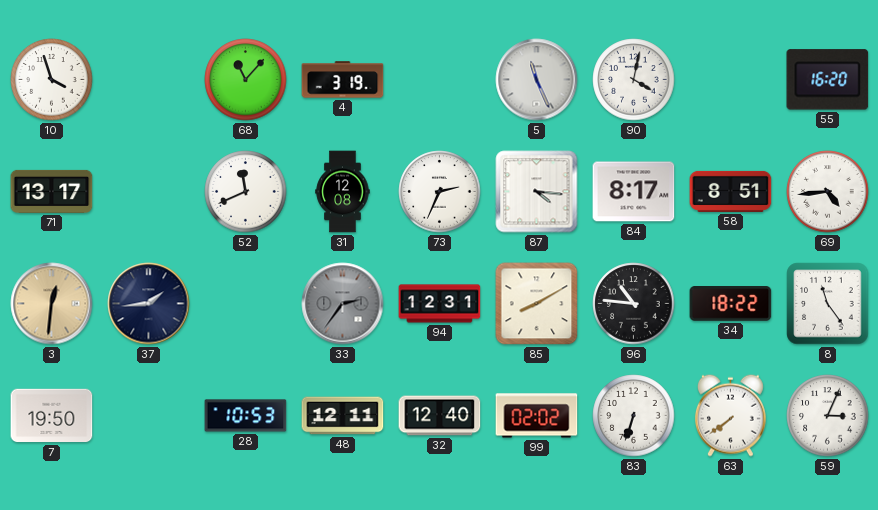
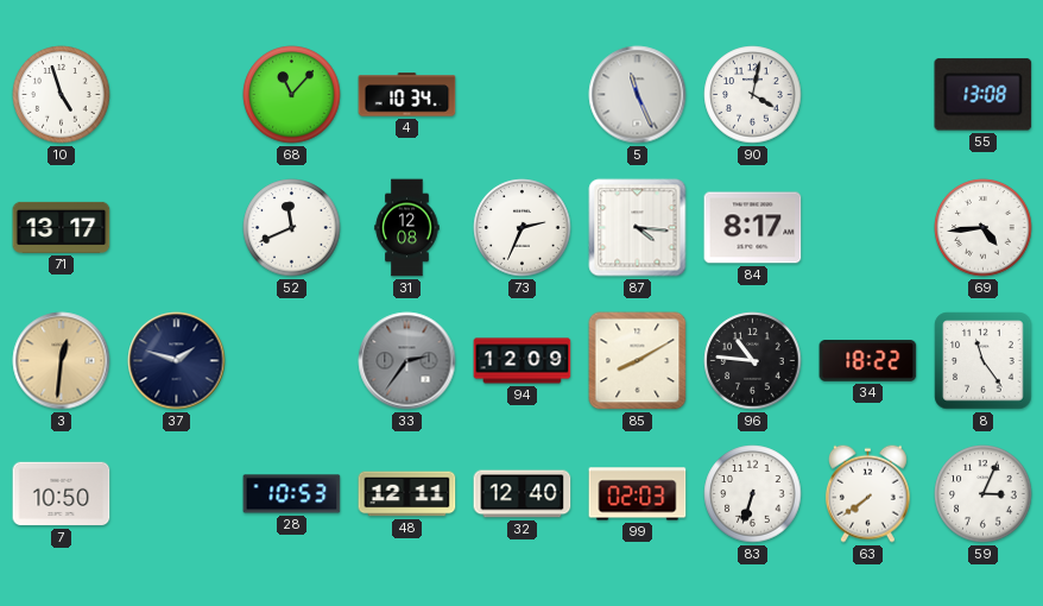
10: 3:57 -> 4:57 (62, 95)
4: 3:19 -> 10:34 (407, 95)
55: 16:20 -> 13:08 (984, 95)
58: 8:51 -> none (731, 191)
37: 1:44 -> 1:48 (177, 361)
94: 12:31 -> 12:09 (523, 361)
7: 19:50 -> 10:50 (62, 494)
99: 02:02 -> 02:03 (638, 494)
